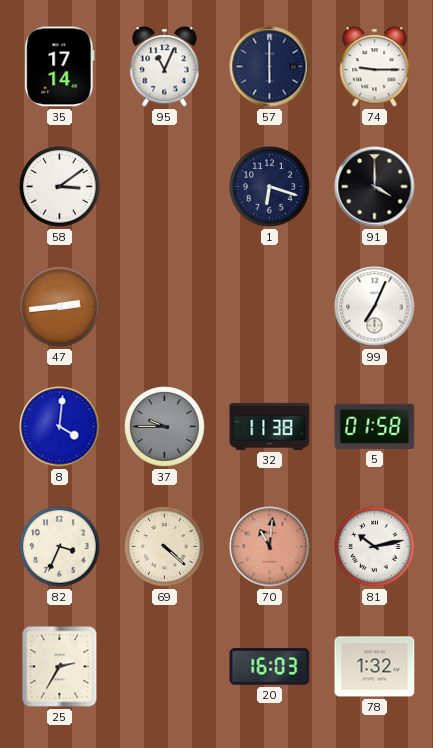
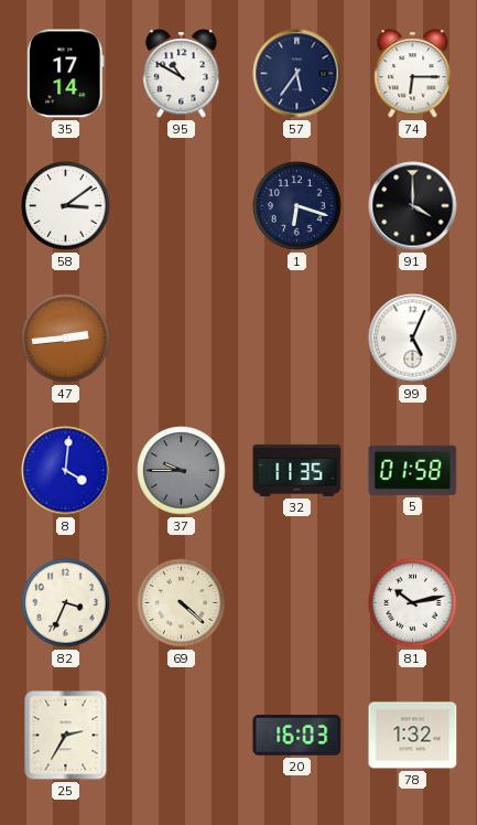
95: 11:04 -> 10:50 (182, 74)
57: 6:00 -> 5:36 (297, 74)
74: 9:15 -> 6:15 (413, 74)
99: 7:04 -> 5:04 (413, 339)
32: 11:38 -> 11:35 (297, 470)
70: 11:01 -> none (270, 547)
